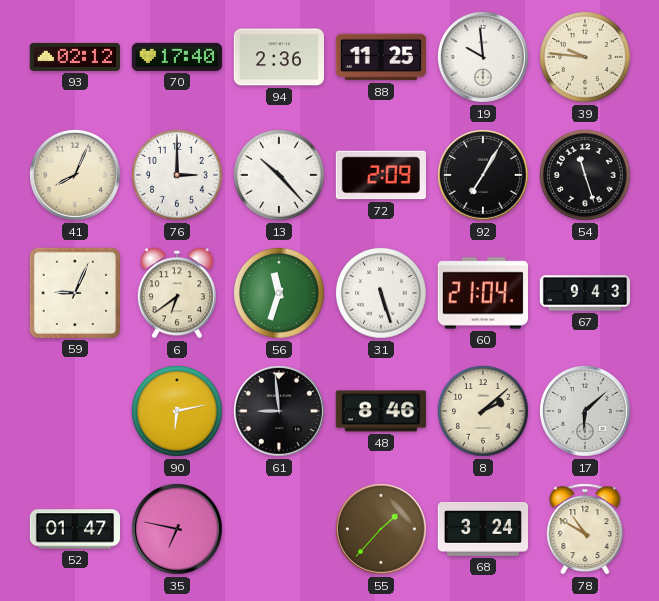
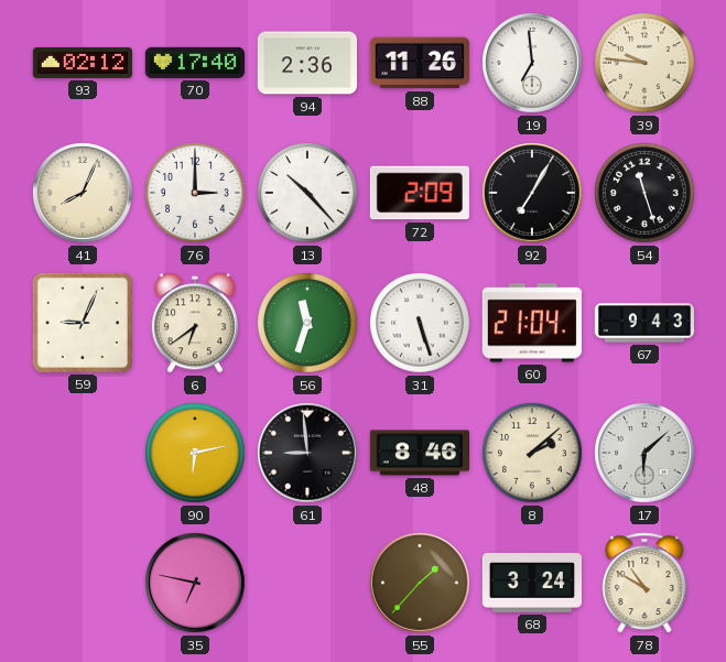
88: 11:25 -> 11:26 (420, 63)
19: 9:59 -> 6:59 (533, 64)
52: 01:47 -> none (74, 529)
